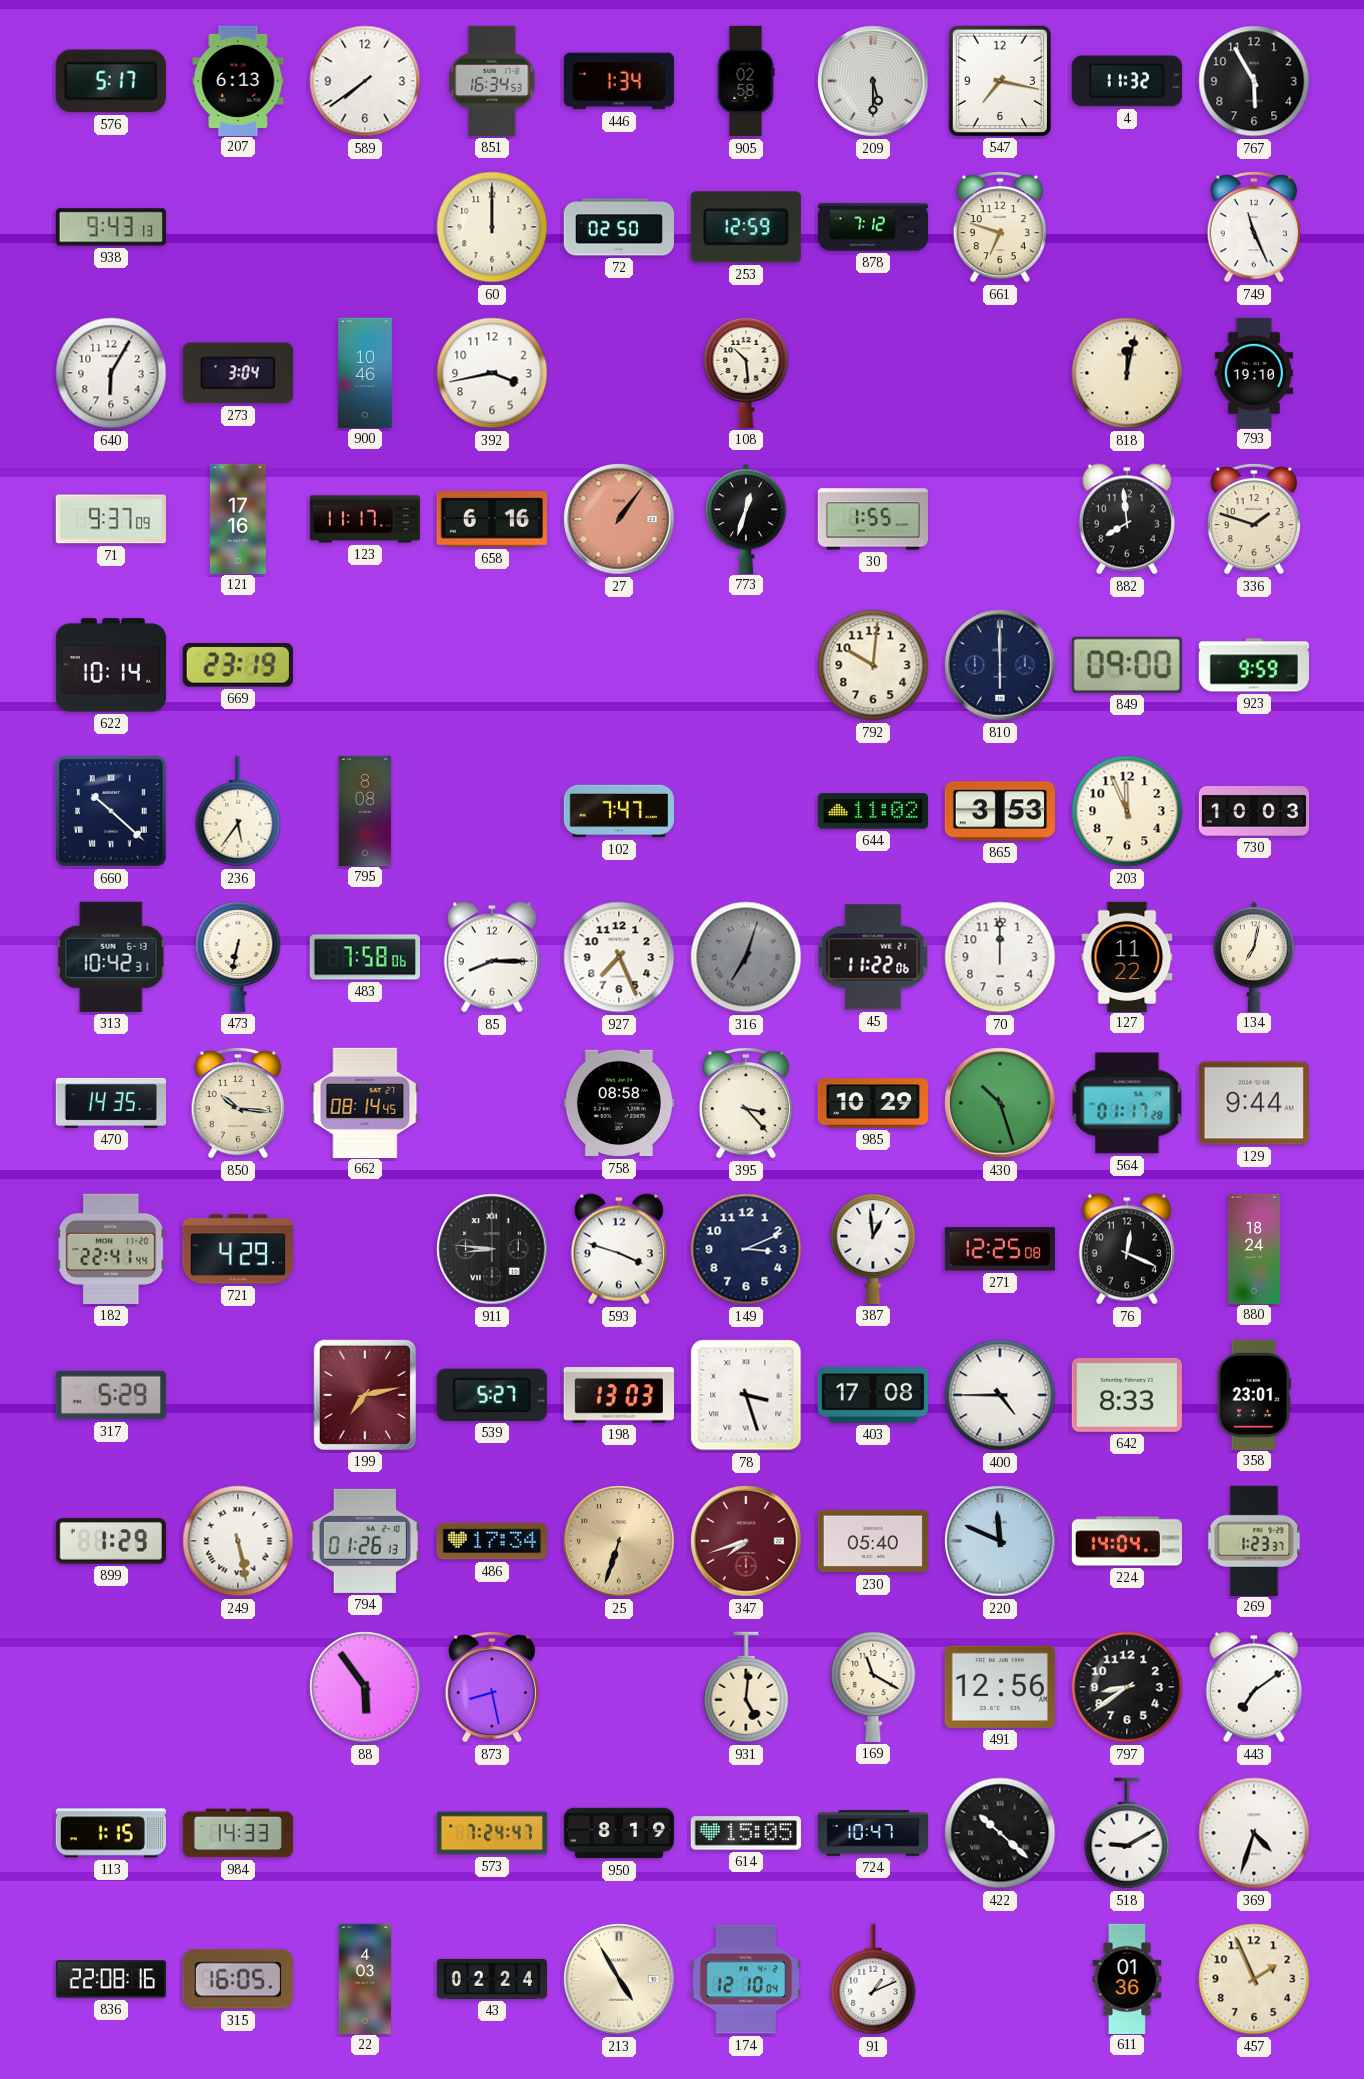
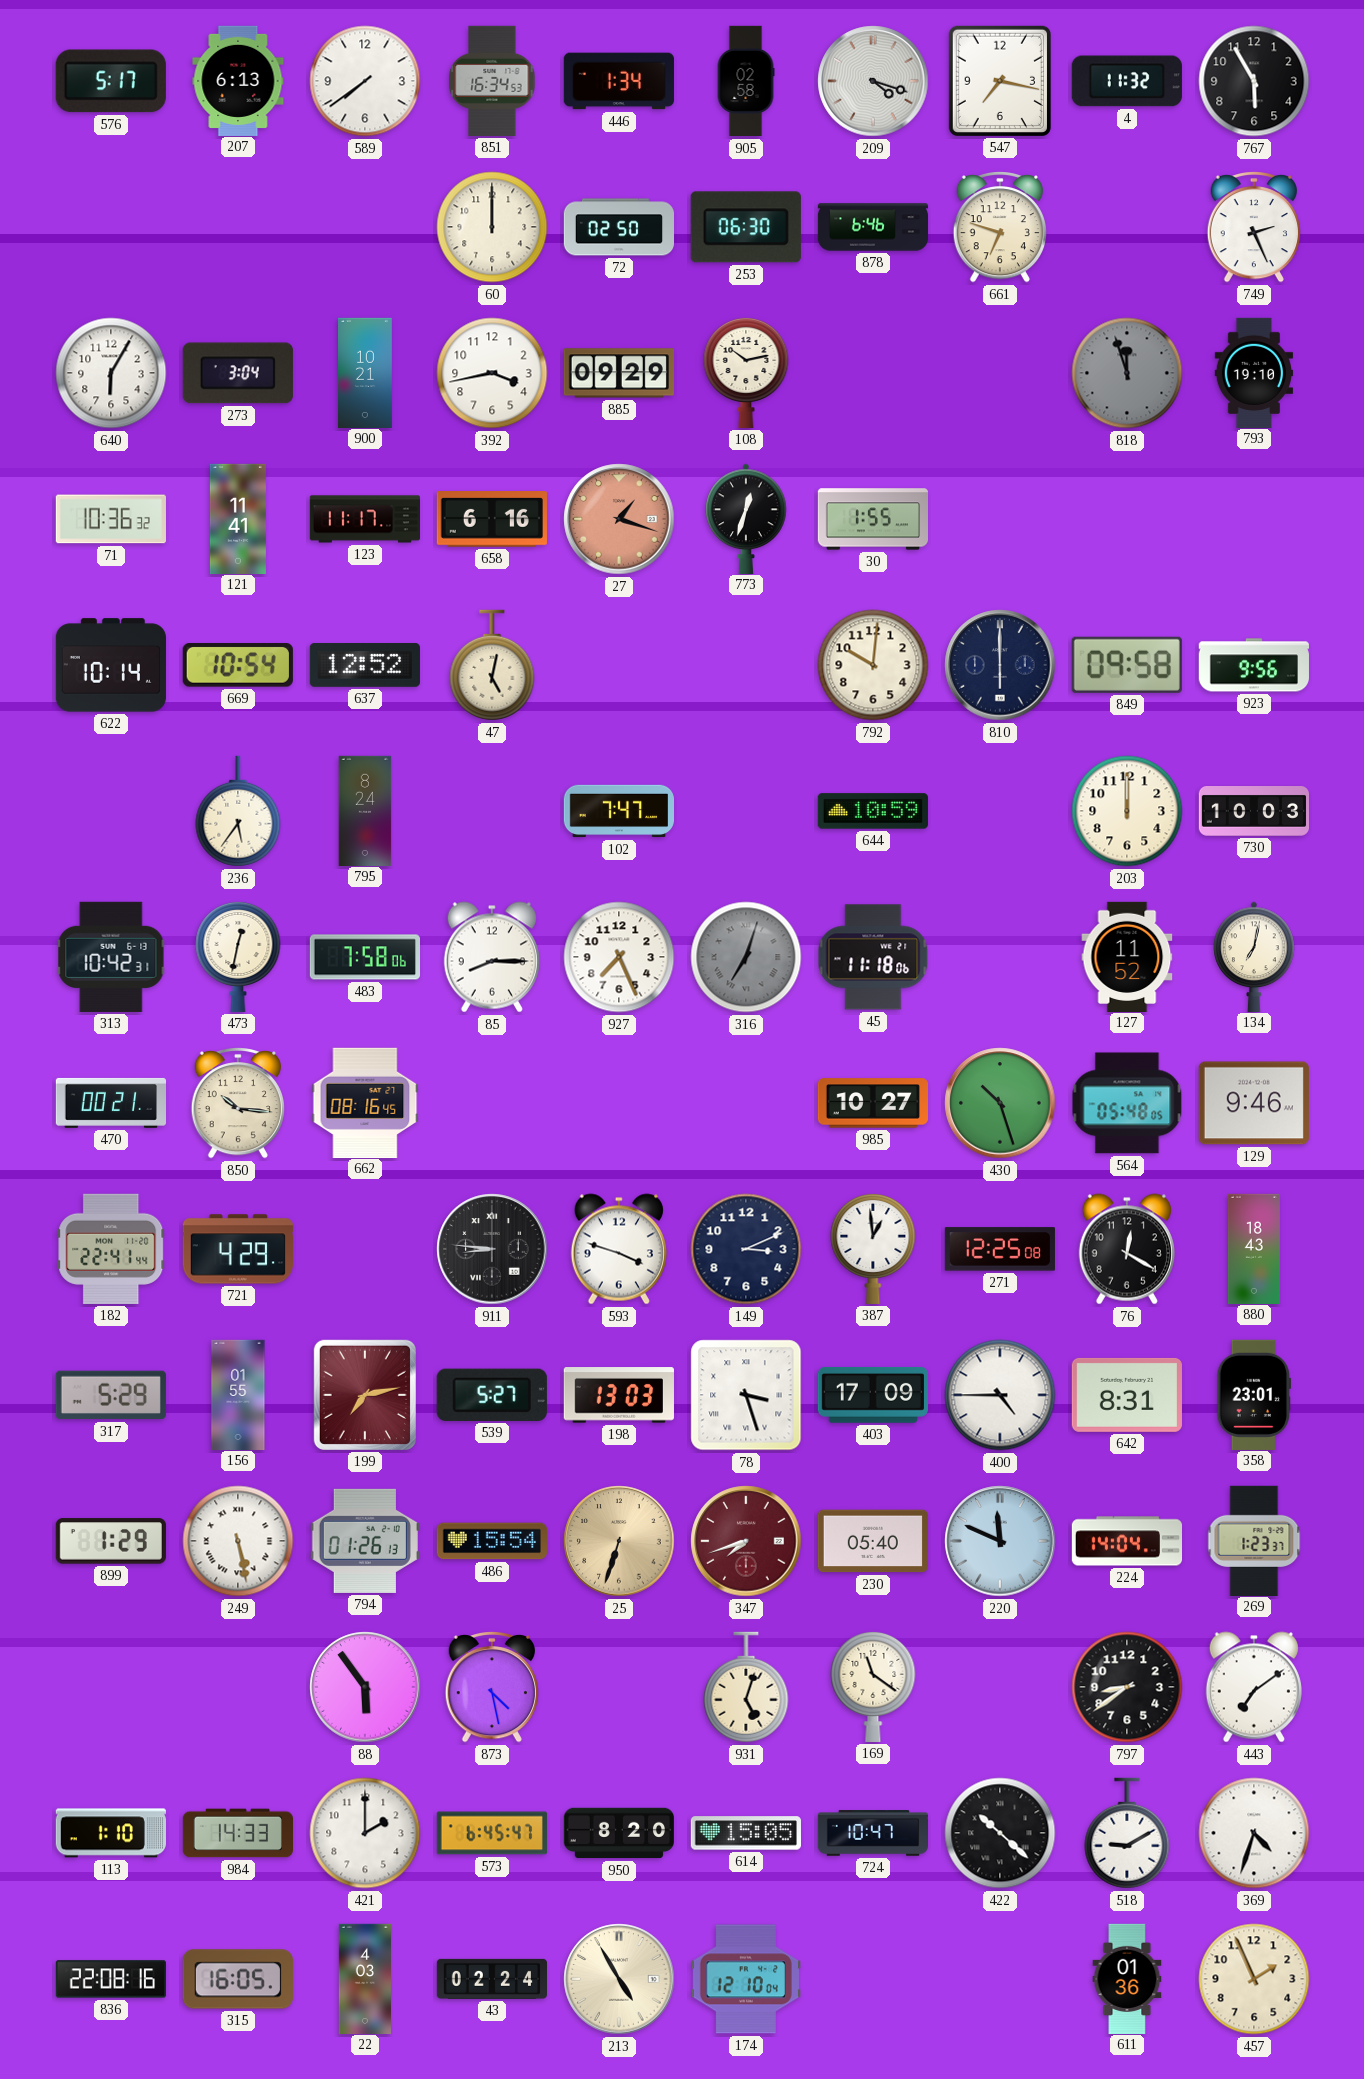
209: 5:30 -> 4:18 (873, 81)
938: 9:43 -> none (111, 227)
253: 12:59 -> 06:30 (746, 227)
878: 7:12 -> 6:46 (873, 227)
749: 11:26 -> 2:26 (1254, 228)
900: 10:46 -> 10:21 (366, 372)
885: none -> 09:29 (619, 373)
108: 10:29 -> 10:13 (746, 372)
818: 12:02 -> 11:57 (1127, 373)
818 dial: cream -> grey (1127, 373)
71: 9:37 -> 10:36 (111, 519)
121: 17:16 -> 11:41 (238, 518)
27: 1:06 -> 1:18 (619, 519)
882: 7:59 -> none (1127, 519)
336: 1:48 -> none (1254, 520)
669: 23:19 -> 10:54 (238, 666)
637: none -> 12:52 (365, 666)
47: none -> 5:02 (492, 665)
849: 09:00 -> 09:58 (1127, 665)
923: 9:59 -> 9:56 (1254, 665)
660: 10:22 -> none (111, 811)
795: 8:08 -> 8:24 (365, 810)
644: 11:02 -> 10:59 (872, 811)
865: 3:53 -> none (999, 811)
203: 11:56 -> 12:00 (1127, 811)
473: 6:32 -> 12:32 (238, 956)
45: 11:22 -> 11:18 (873, 957)
70: 12:00 -> none (1000, 957)
127: 11:22 -> 11:52 (1127, 956)
470: 14:35 -> 00:21 (110, 1103)
662: 08:14 -> 08:16 (365, 1102)
758: 08:58 -> none (619, 1103)
395: 3:23 -> none (746, 1104)
985: 10:29 -> 10:27 (872, 1103)
564: 01:17 -> 05:48 (1127, 1103)
129: 9:44 -> 9:46 (1254, 1103)
76: 12:19 -> 12:20 (1127, 1249)
880: 18:24 -> 18:43 (1254, 1248)
156: none -> 01:55 (238, 1394)
403: 17:08 -> 17:09 (873, 1395)
642: 8:33 -> 8:31 (1127, 1395)
486: 17:34 -> 15:54 (491, 1541)
873: 8:28 -> 4:28 (492, 1688)
931: 5:01 -> 5:03 (746, 1687)
169: 11:20 -> 11:21 (873, 1686)
491: 12:56 -> none (1000, 1687)
113: 1:15 -> 1:10 (111, 1833)
421: none -> 2:00 (365, 1833)
573: 7:24 -> 6:45 (491, 1833)
950: 8:19 -> 8:20 (618, 1833)
91: 1:11 -> none (873, 1979)
